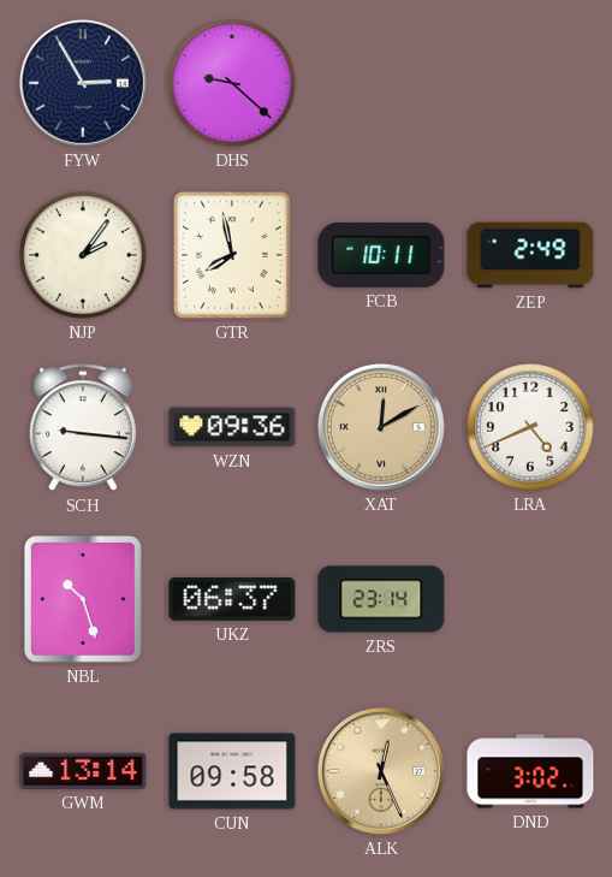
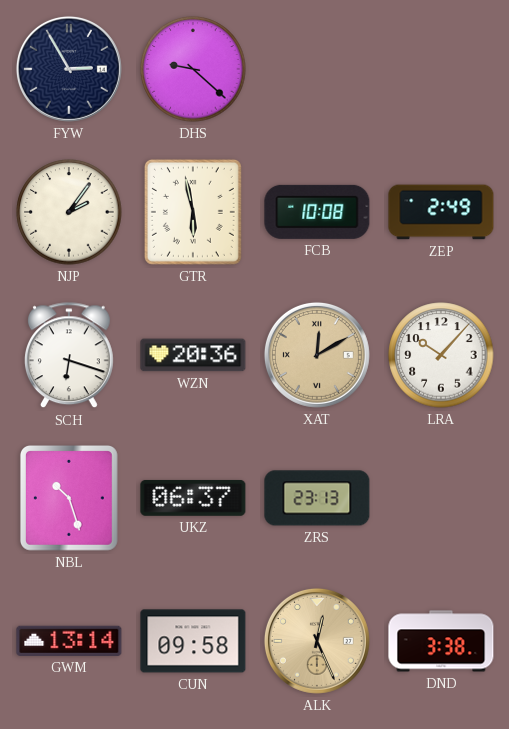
GTR: 7:58 -> 5:58 (193, 212)
FCB: 10:11 -> 10:08 (317, 212)
SCH: 9:16 -> 6:18 (69, 356)
WZN: 09:36 -> 20:36 (193, 355)
LRA: 4:41 -> 10:07 (441, 355)
ZRS: 23:14 -> 23:13 (317, 498)
DND: 3:02 -> 3:38 (441, 641)
